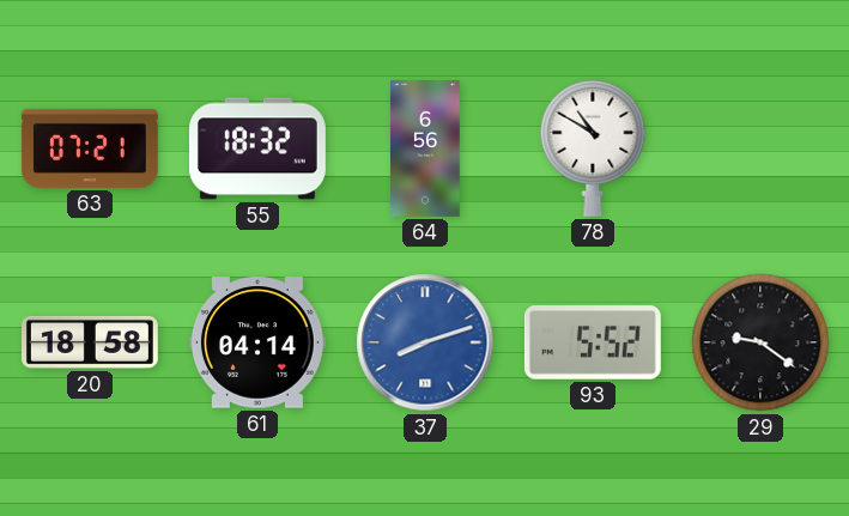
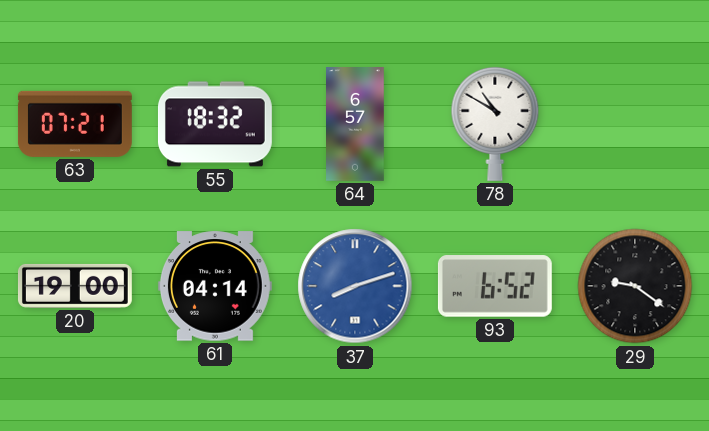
64: 6:56 -> 6:57 (356, 125)
20: 18:58 -> 19:00 (75, 286)
93: 5:52 -> 6:52 (495, 286)
